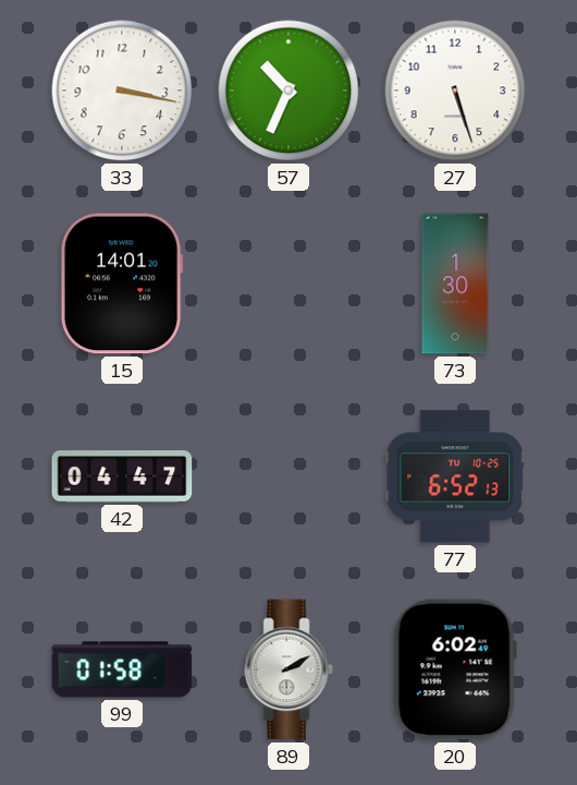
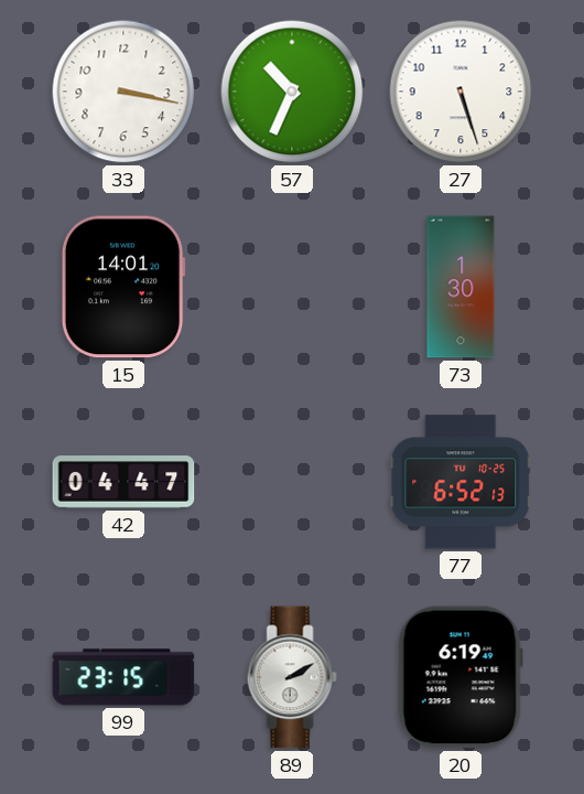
99: 01:58 -> 23:15 (123, 677)
20: 6:02 -> 6:19 (461, 677)
